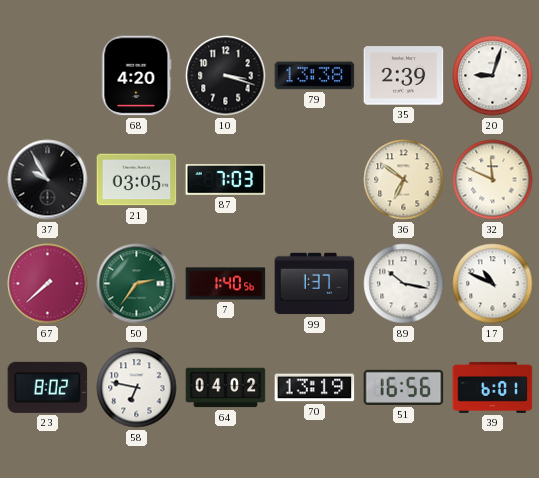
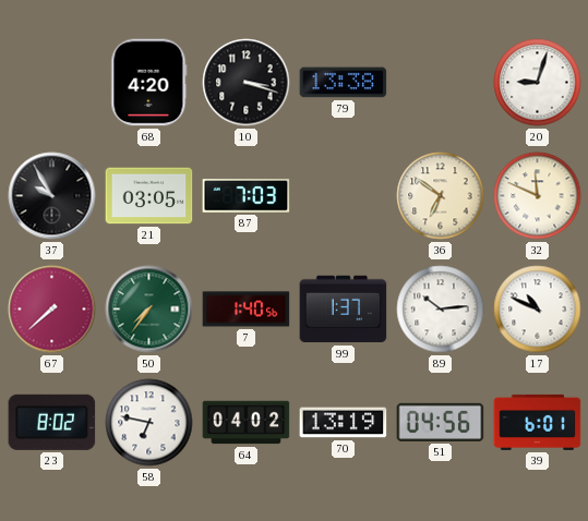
35: 2:39 -> none (404, 76)
50: 2:36 -> 7:36 (149, 310)
89: 10:17 -> 10:14 (441, 310)
51: 16:56 -> 04:56 (441, 422)
